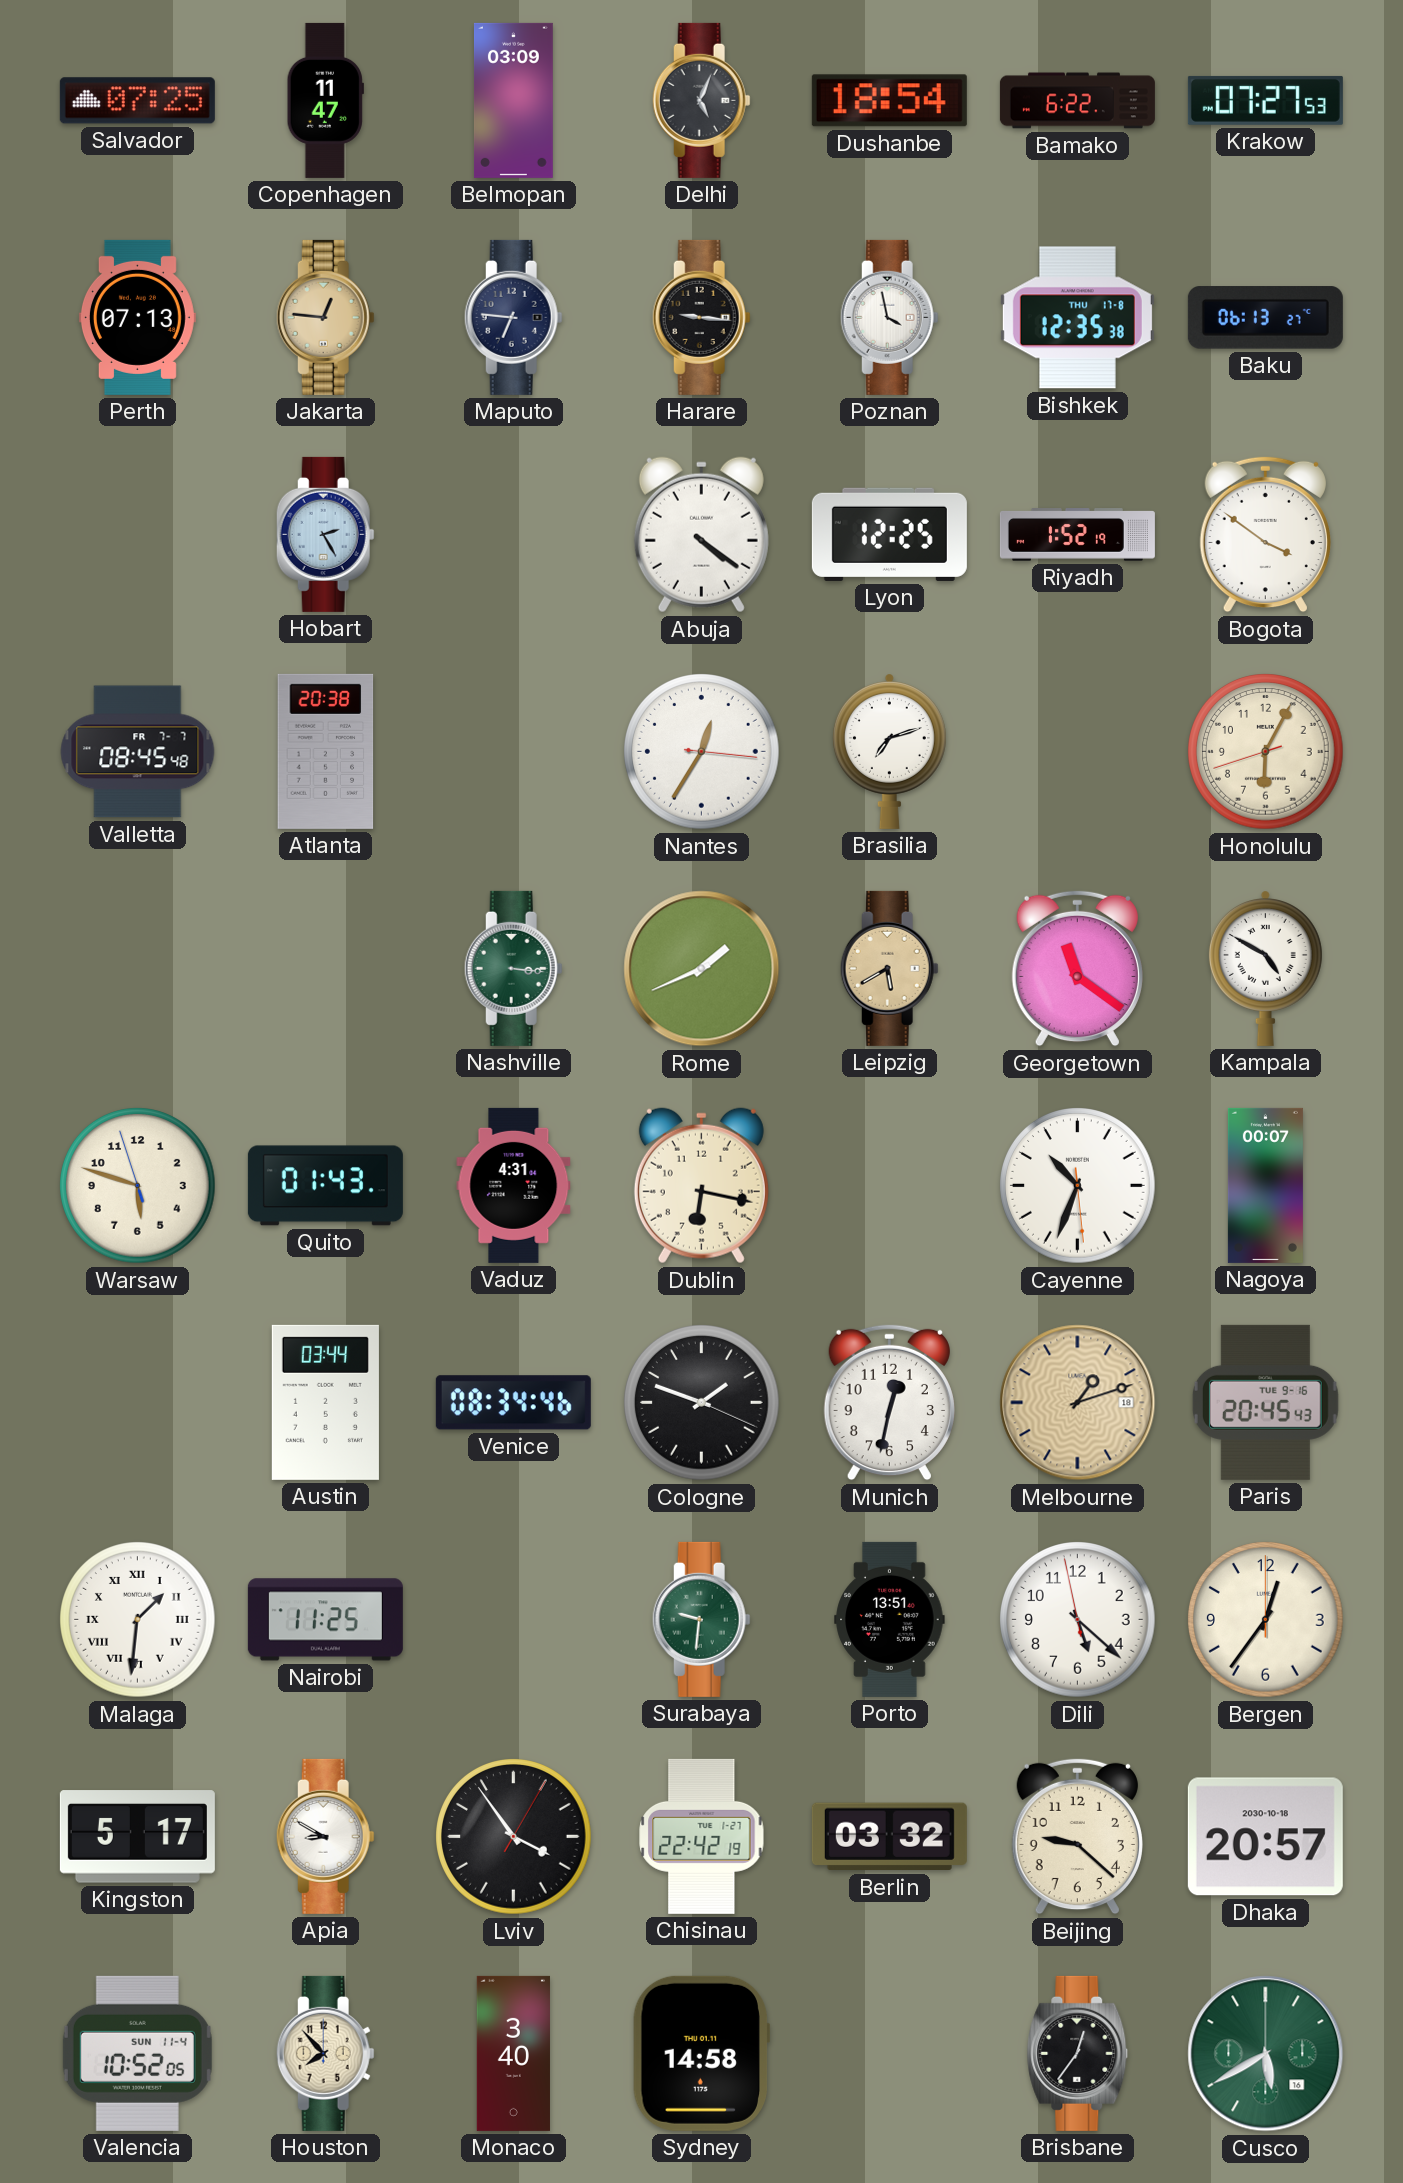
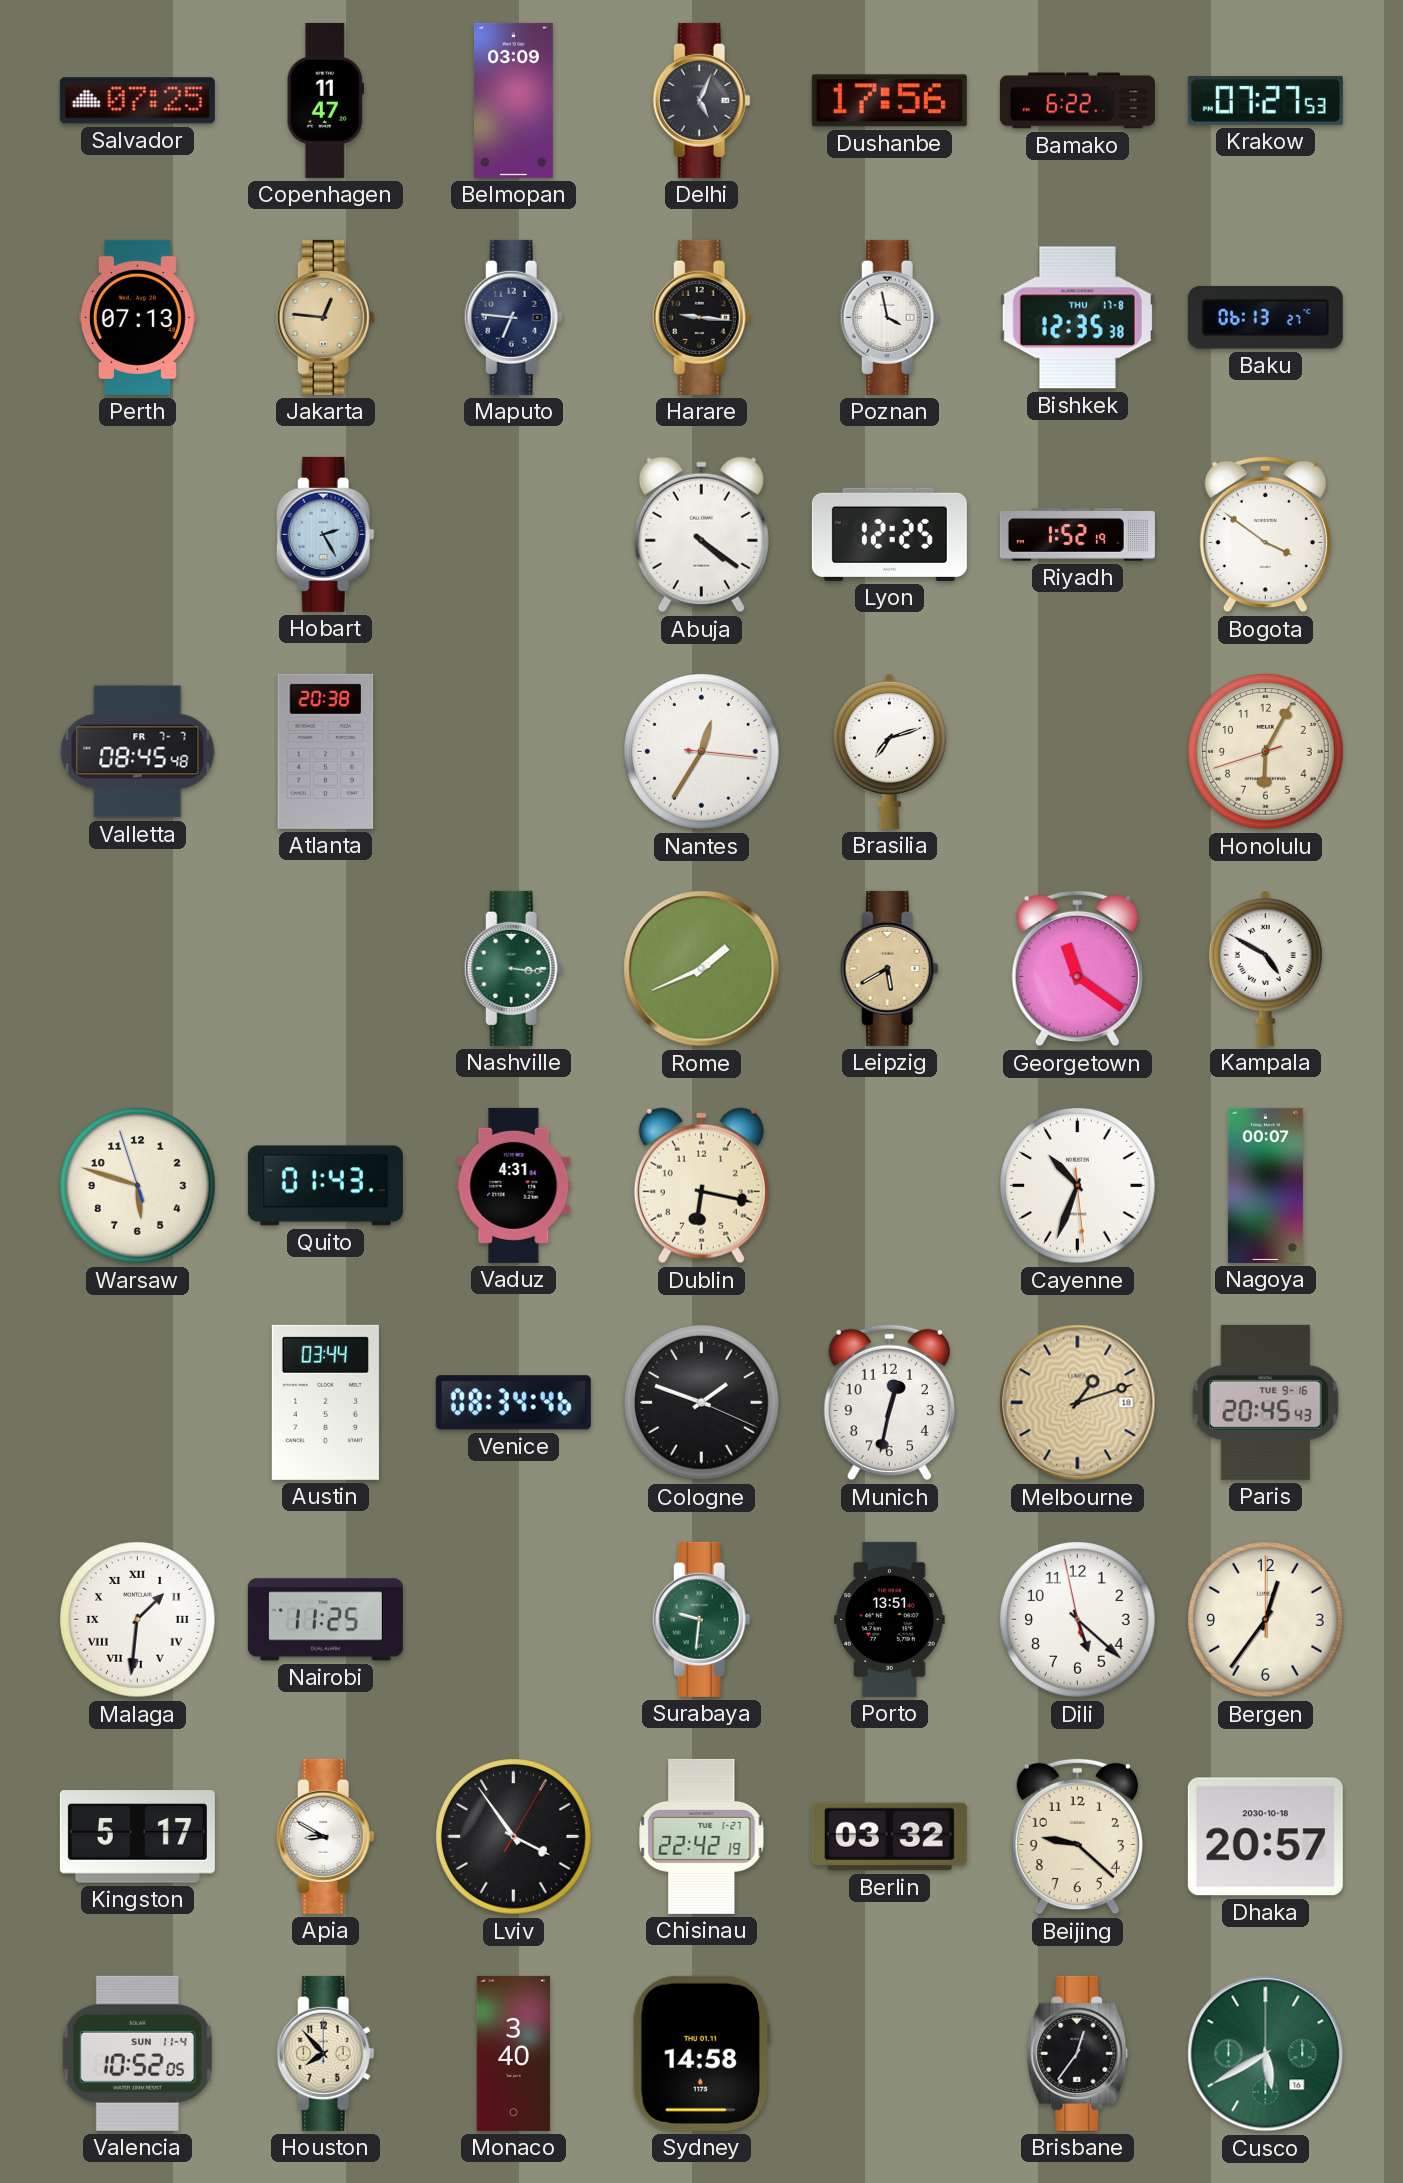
Dushanbe: 18:54 -> 17:56 (889, 101)
